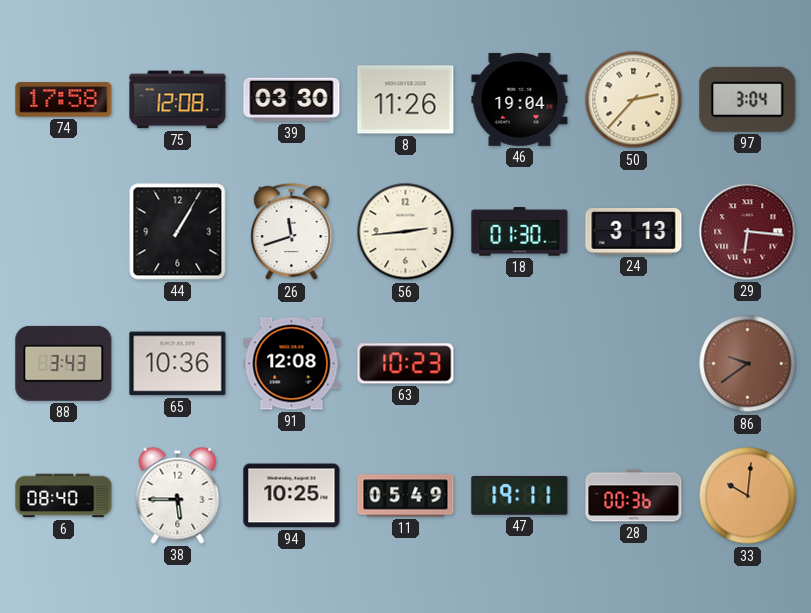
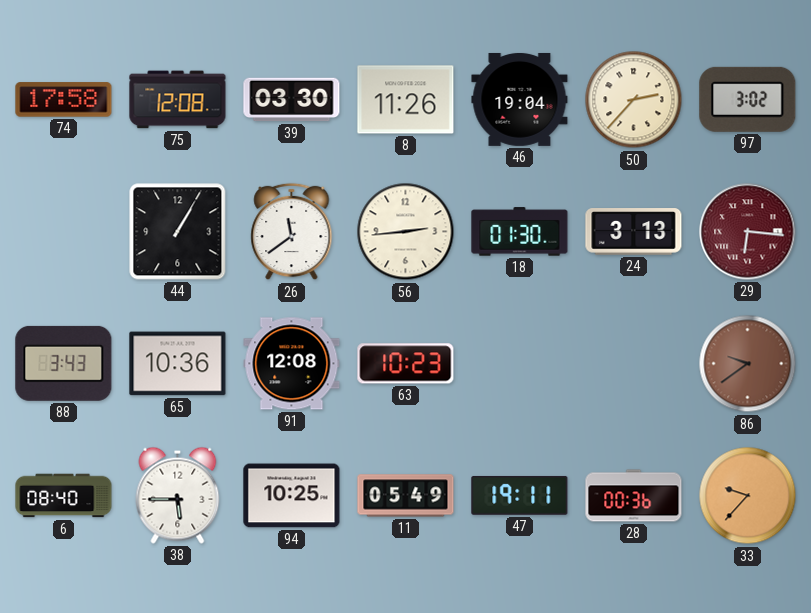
97: 3:04 -> 3:02 (748, 99)
26: 11:42 -> 11:39 (292, 232)
33: 10:01 -> 9:37 (748, 496)
